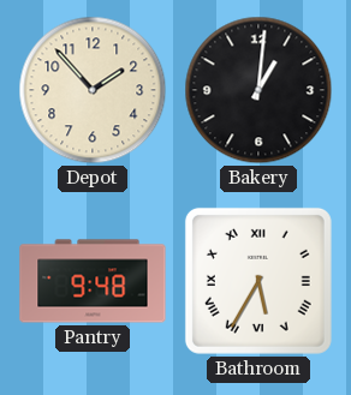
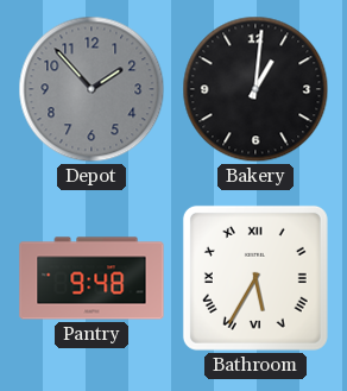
Depot dial: cream -> grey (92, 89)
